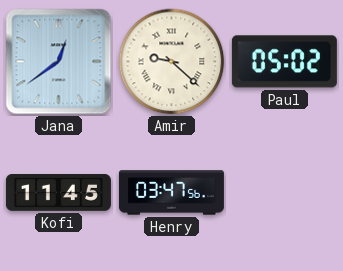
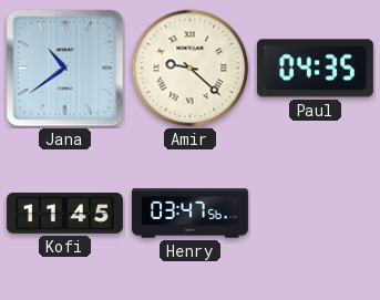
Jana: 12:39 -> 10:39 (65, 69)
Paul: 05:02 -> 04:35 (315, 69)
